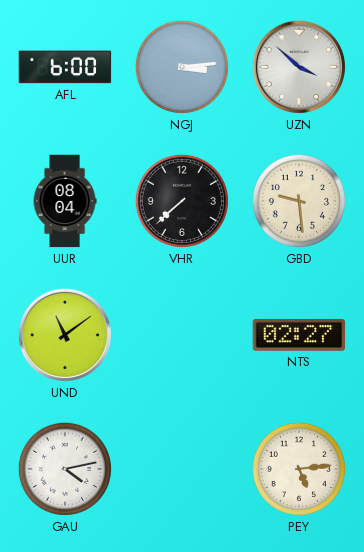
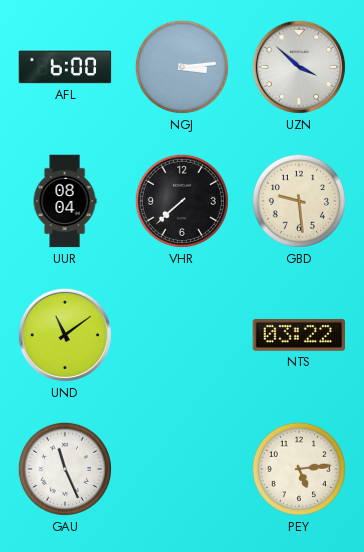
NTS: 02:27 -> 03:22 (299, 335)
GAU: 4:13 -> 11:26 (65, 469)
